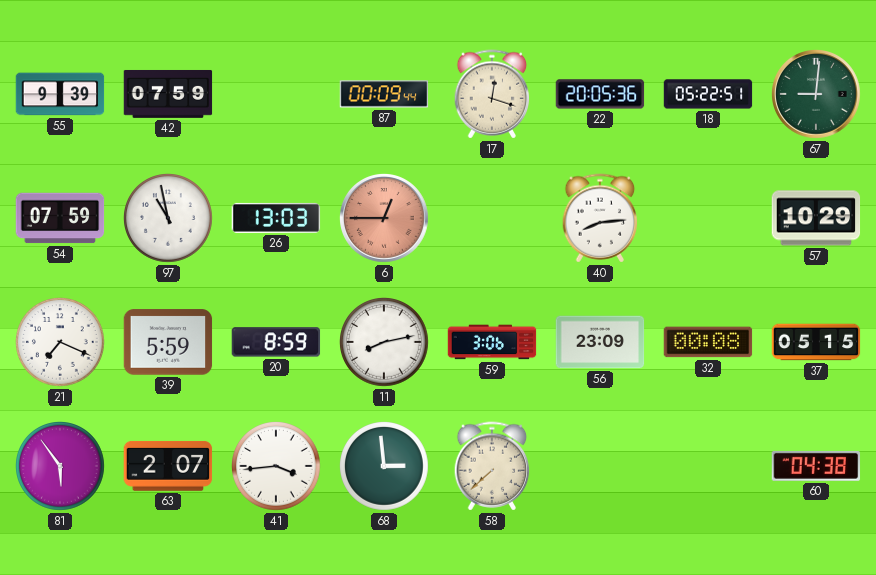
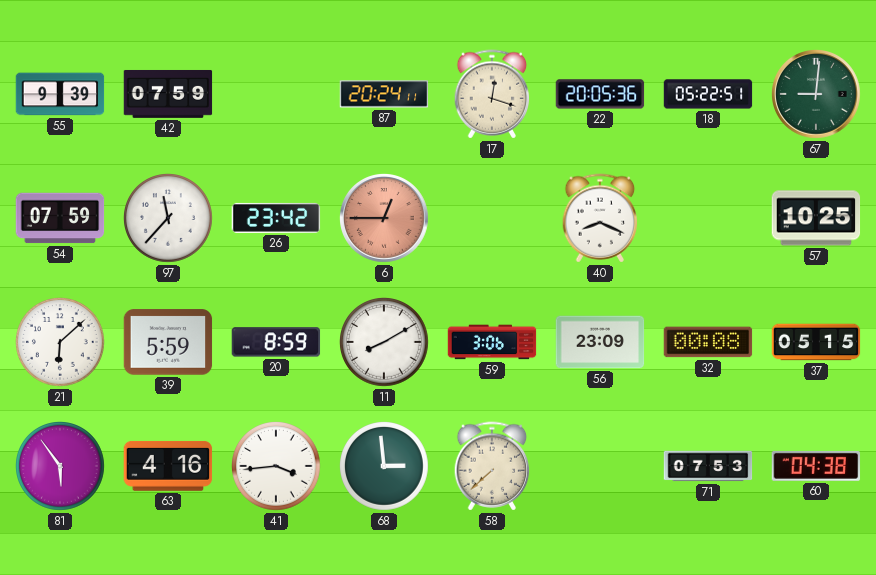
87: 00:09 -> 20:24 (384, 94)
97: 10:58 -> 11:37 (169, 219)
26: 13:03 -> 23:42 (276, 218)
40: 8:14 -> 8:19 (600, 218)
57: 10:29 -> 10:25 (816, 218)
21: 7:19 -> 6:08 (61, 343)
11: 8:13 -> 8:10 (385, 343)
63: 2:07 -> 4:16 (168, 466)
71: none -> 07:53 (708, 466)
